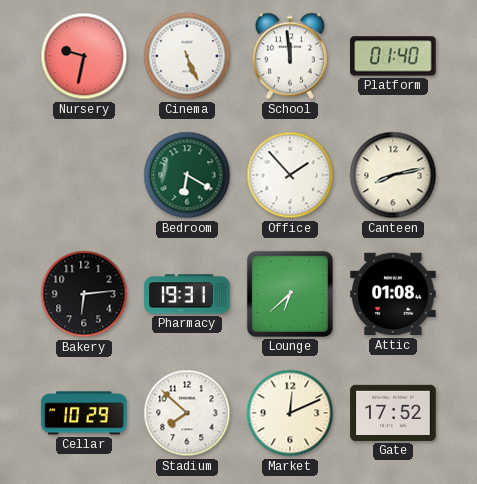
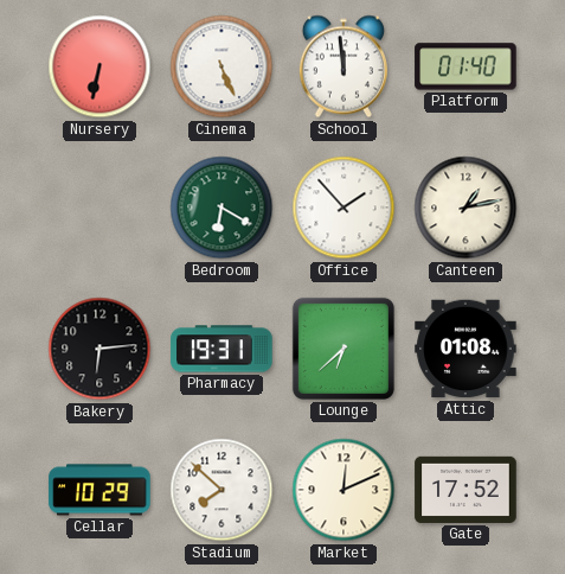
Nursery: 9:32 -> 6:32 (99, 66)
Canteen: 8:13 -> 1:13 (466, 208)
